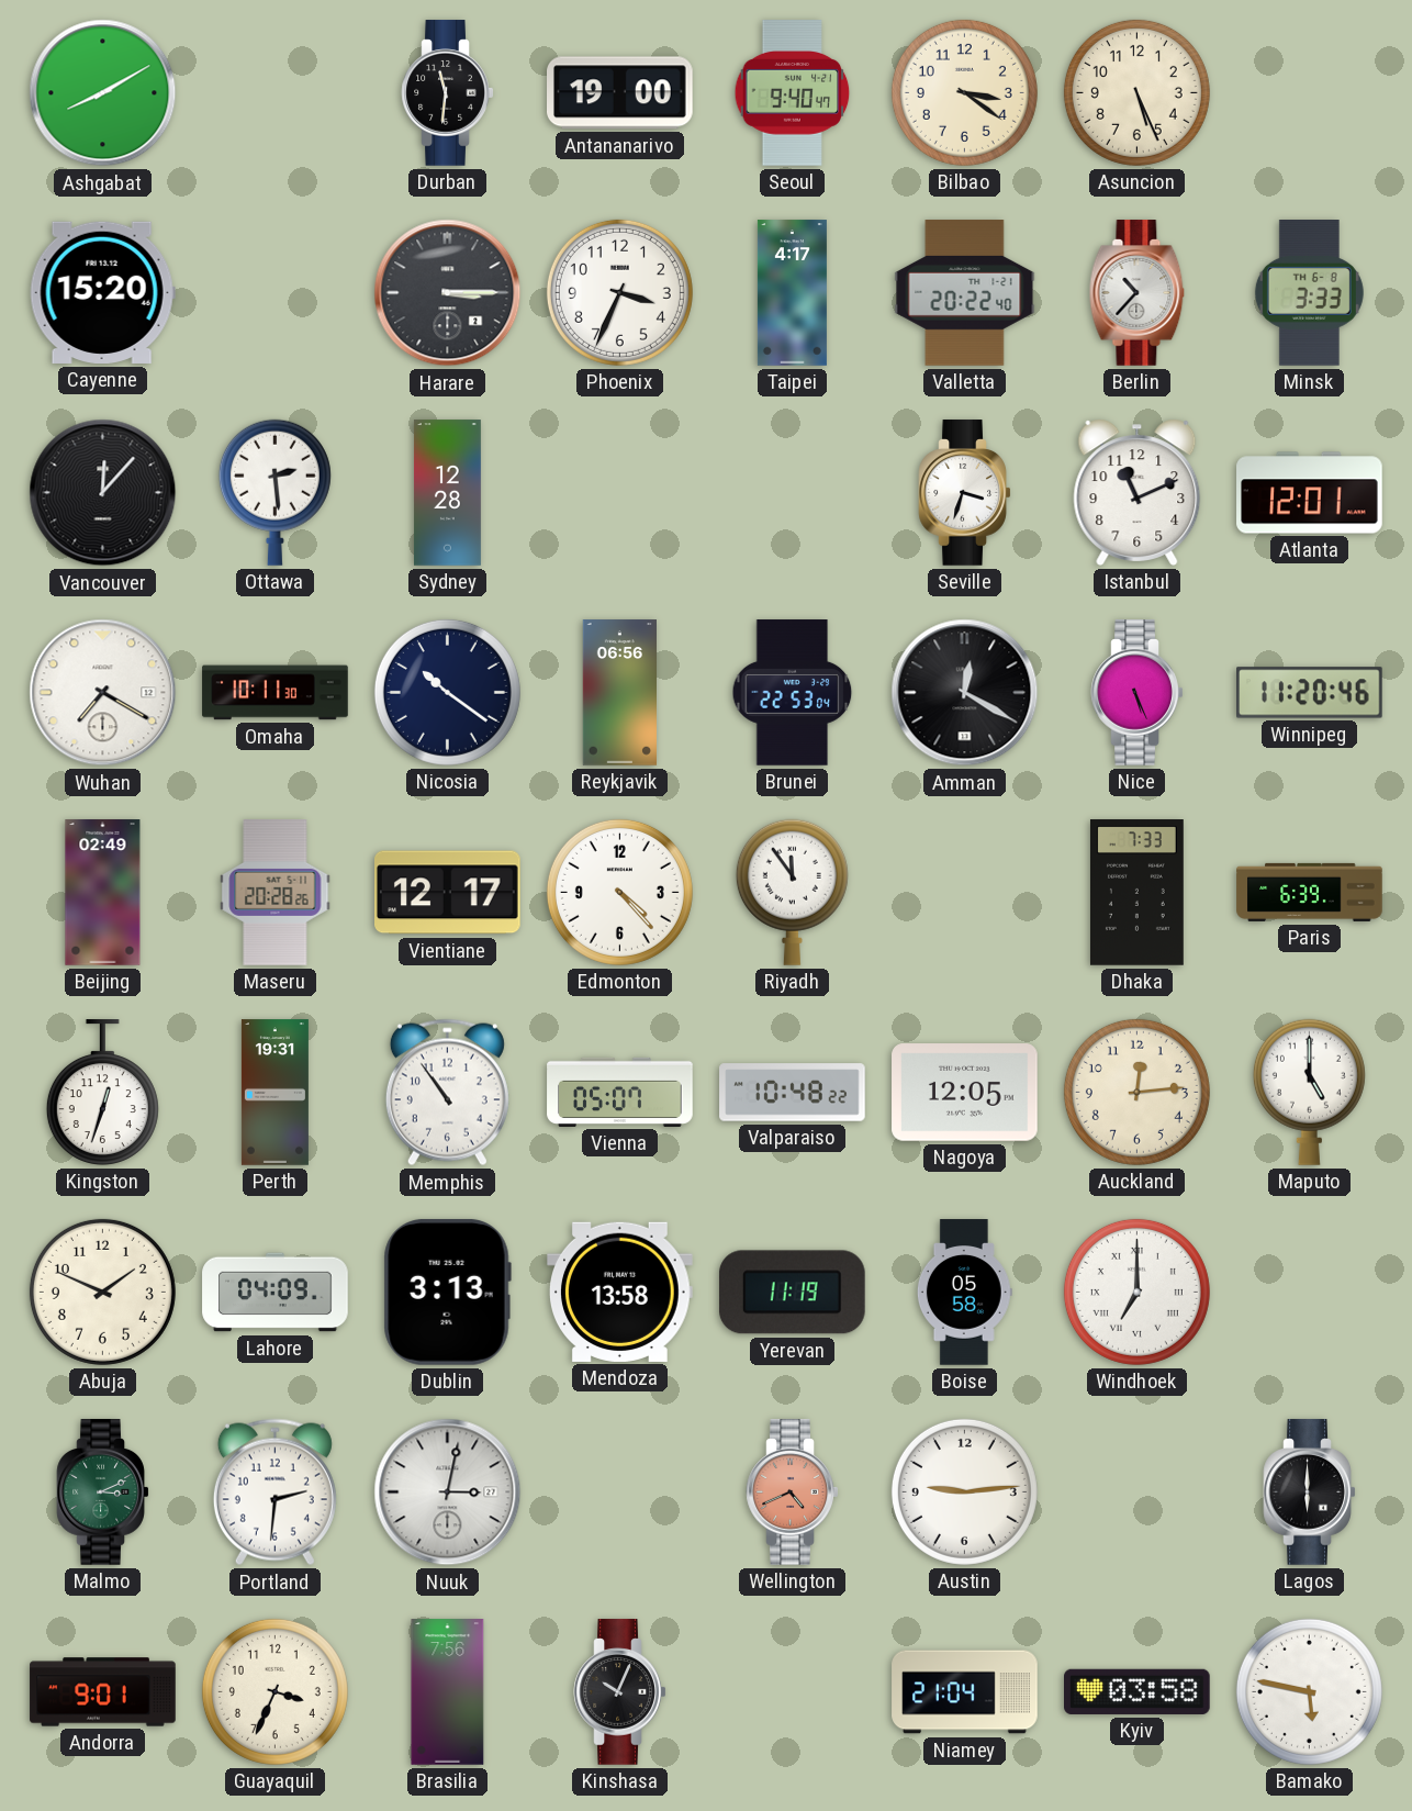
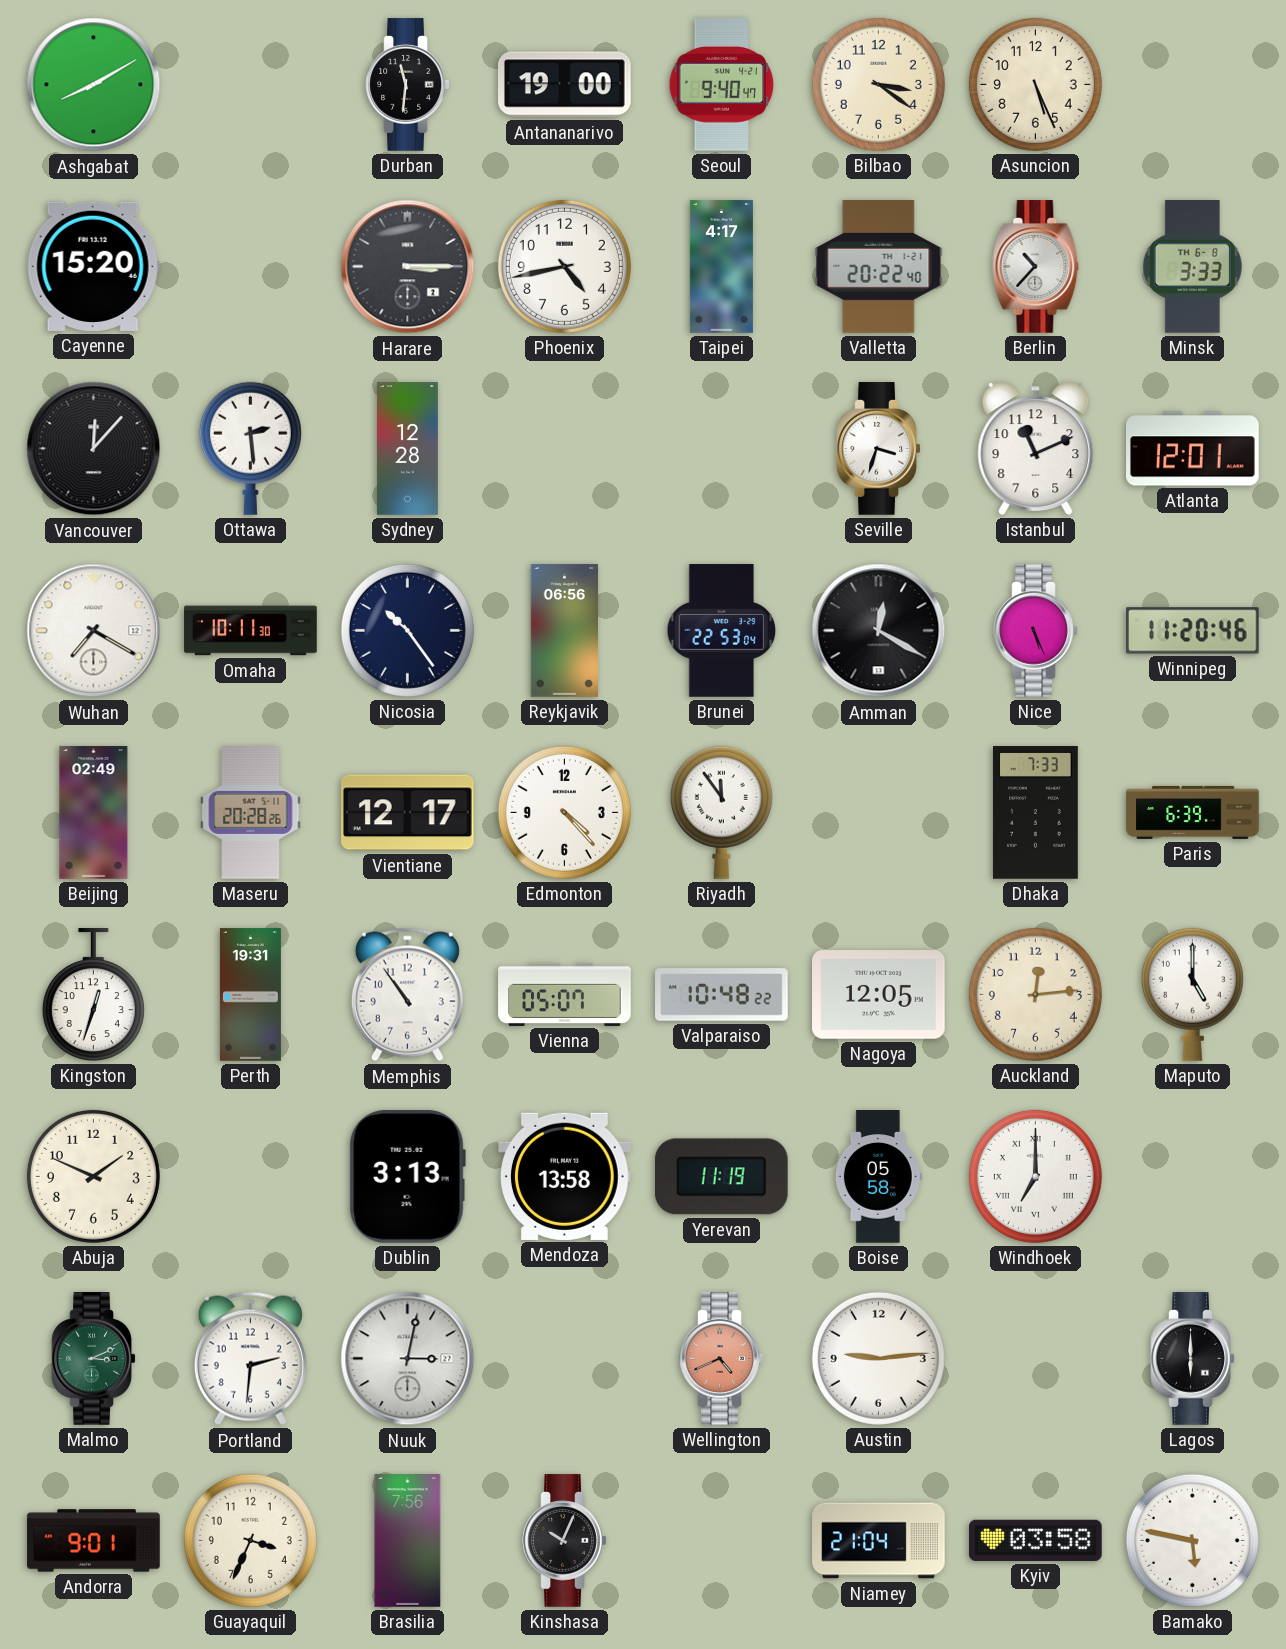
Phoenix: 3:34 -> 4:43 (564, 266)
Nicosia: 10:21 -> 10:24 (407, 630)
Lahore: 04:09 -> none (276, 1293)
